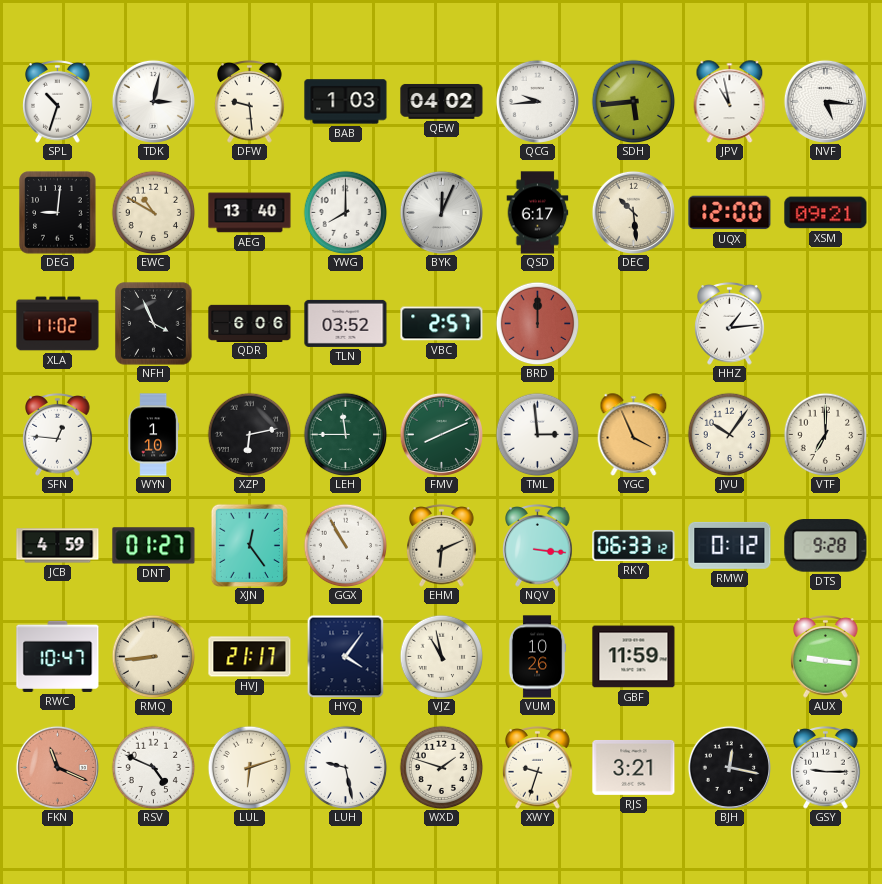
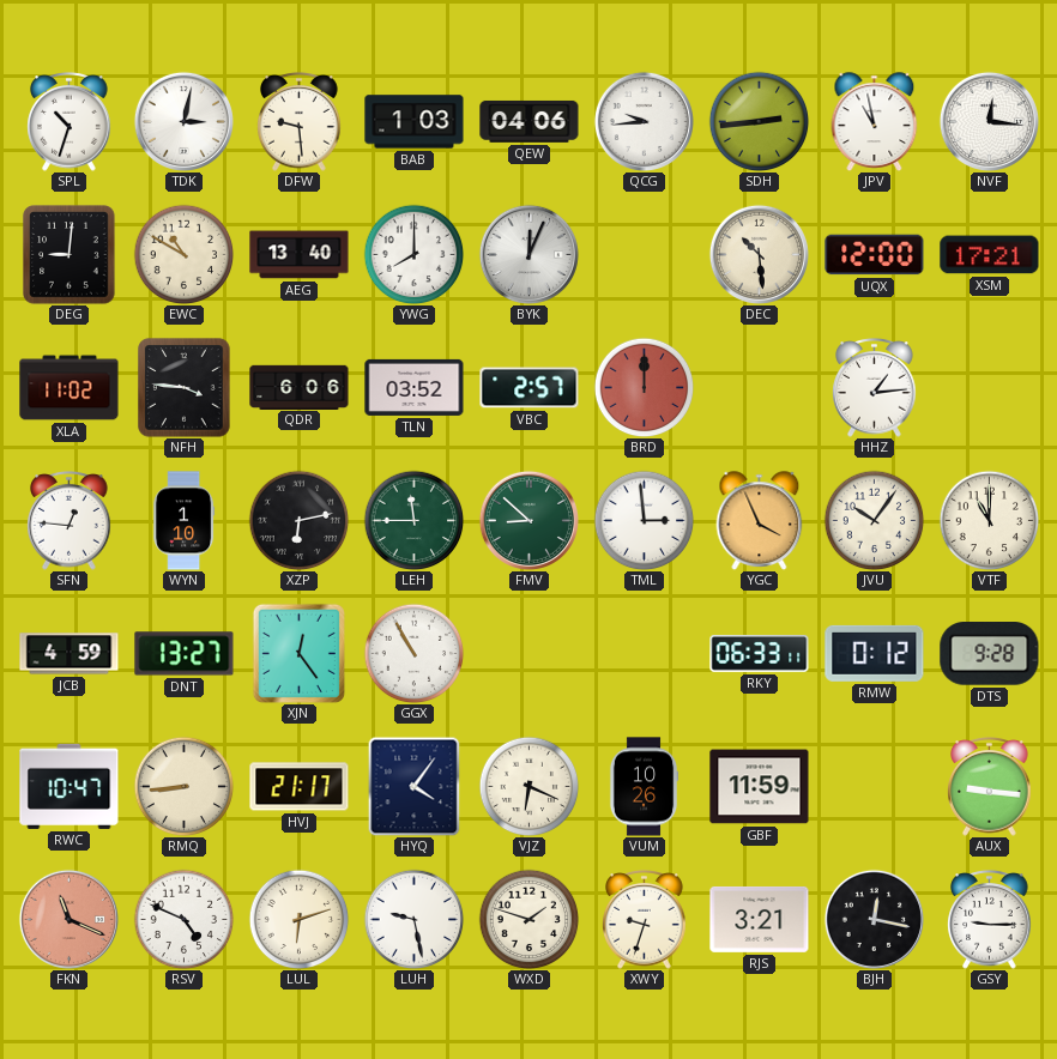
QEW: 04:02 -> 04:06 (530, 121)
SDH: 5:44 -> 2:44 (759, 121)
NVF: 5:16 -> 12:16 (989, 121)
QSD: 6:17 -> none (538, 213)
XSM: 09:21 -> 17:21 (990, 255)
NFH: 3:56 -> 3:46 (185, 388)
FMV: 8:11 -> 8:52 (528, 520)
VTF: 7:00 -> 11:00 (989, 520)
DNT: 01:27 -> 13:27 (185, 654)
EHM: 6:11 -> none (442, 546)
NQV: 3:16 -> none (538, 546)
RKY: 06:33:12 -> 06:33:11 (760, 653)
VJZ: 10:58 -> 6:19 (528, 786)
